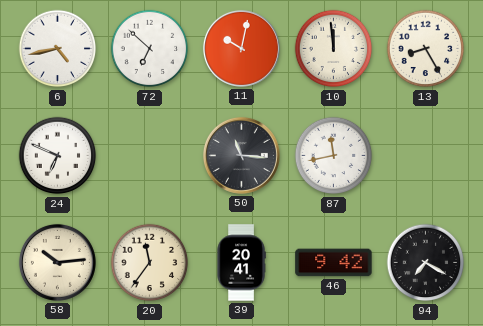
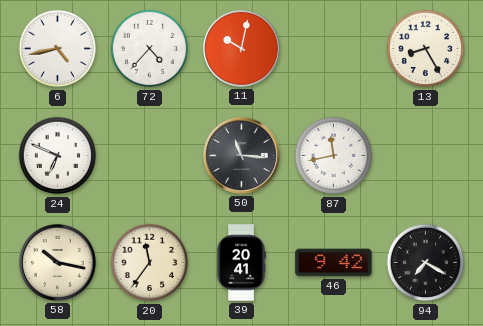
72: 6:52 -> 4:37 (150, 49)
10: 11:59 -> none (334, 49)
58: 10:14 -> 10:17 (57, 262)
